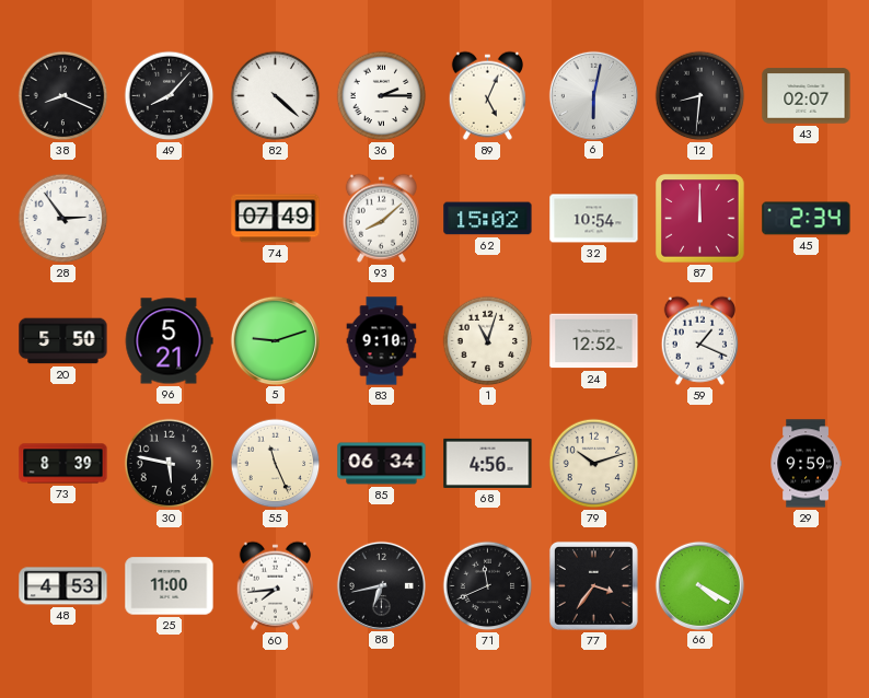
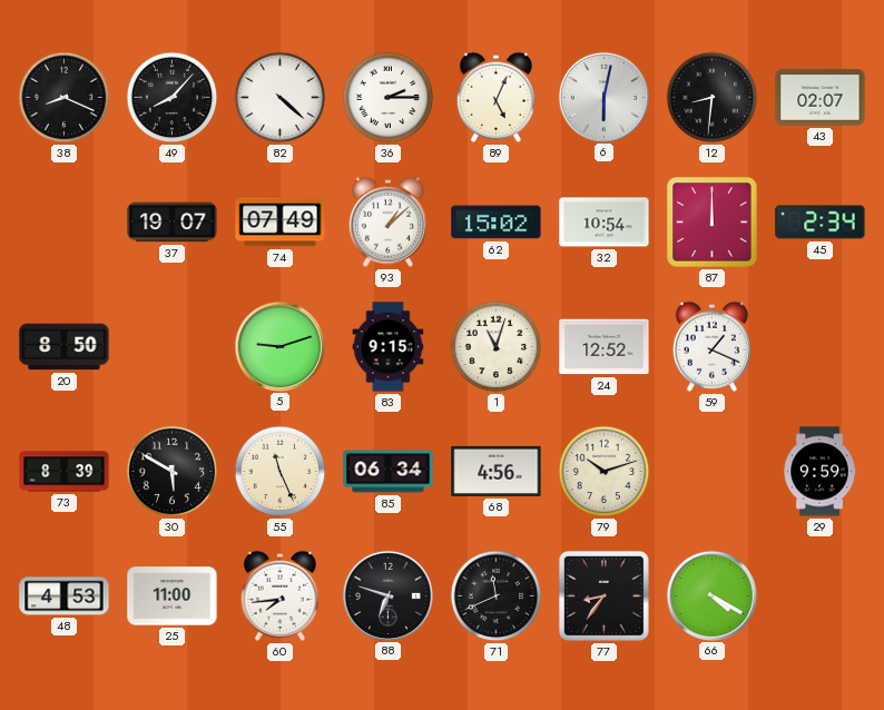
28: 2:54 -> none (63, 219)
37: none -> 19:07 (173, 223)
93: 8:08 -> 1:08 (387, 221)
20: 5:50 -> 8:50 (65, 347)
96: 5:21 -> none (169, 341)
83: 9:10 -> 9:15 (389, 347)
30: 5:47 -> 5:50 (173, 472)
88: 6:43 -> 6:48 (387, 595)
77: 3:36 -> 8:36 (603, 595)
